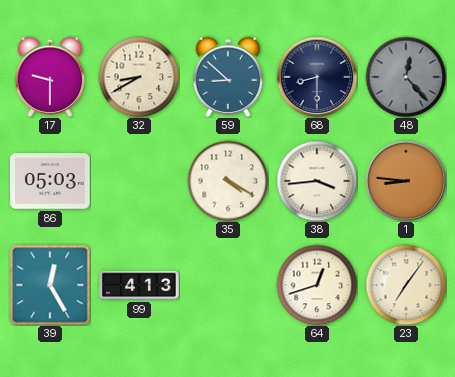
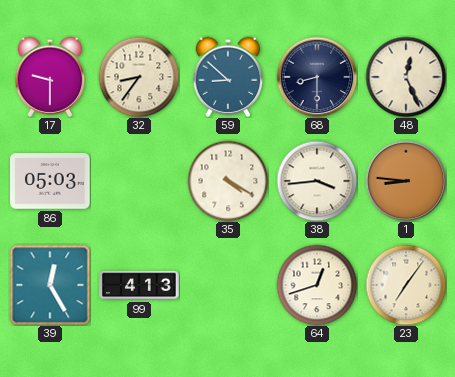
32: 8:40 -> 8:36 (139, 77)
48: 12:23 -> 12:26 (406, 77)
48 dial: grey -> cream (406, 77)
